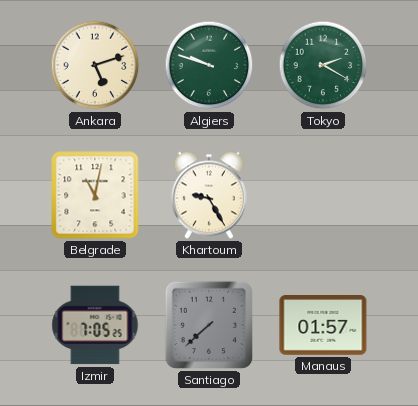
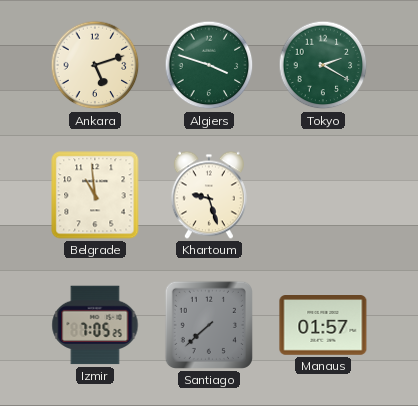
Algiers: 9:48 -> 3:48 (209, 65)
Belgrade: 11:02 -> 10:59 (95, 195)
Khartoum: 9:25 -> 9:27 (209, 195)
